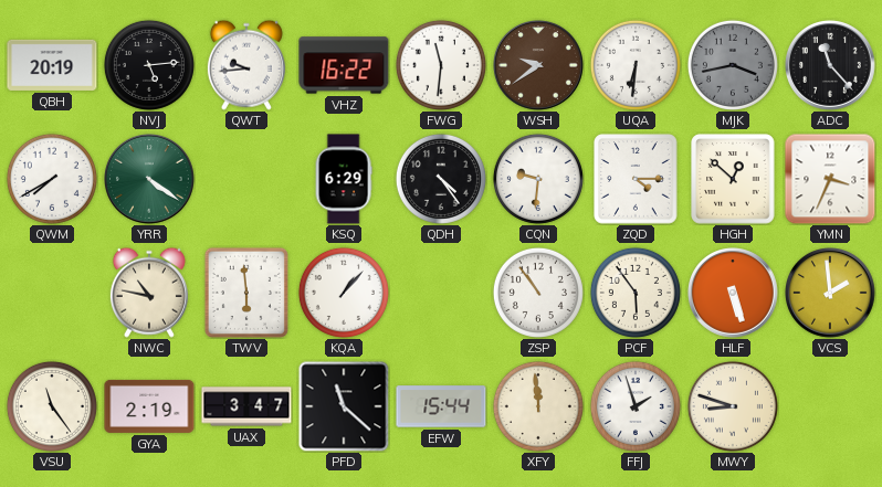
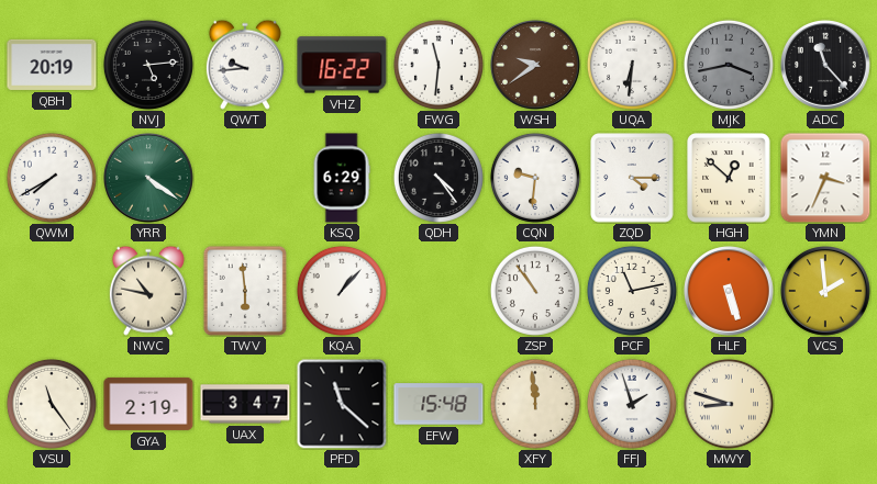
PCF: 5:54 -> 11:13 (632, 291)
EFW: 15:44 -> 15:48 (438, 404)
